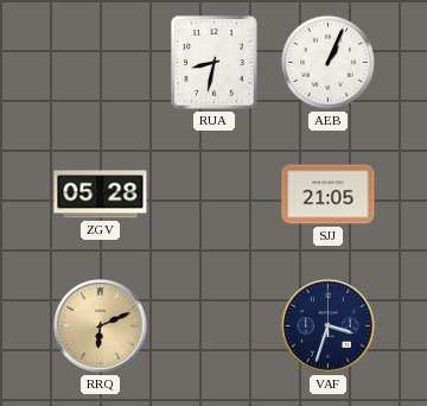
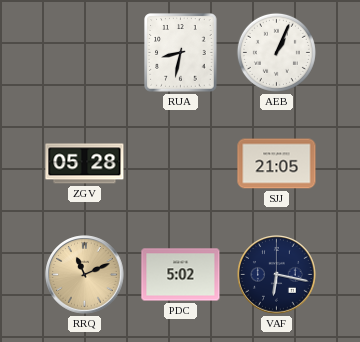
RRQ: 6:11 -> 11:11 (85, 275)
PDC: none -> 5:02 (181, 275)
VAF: 3:33 -> 6:17 (277, 275)
